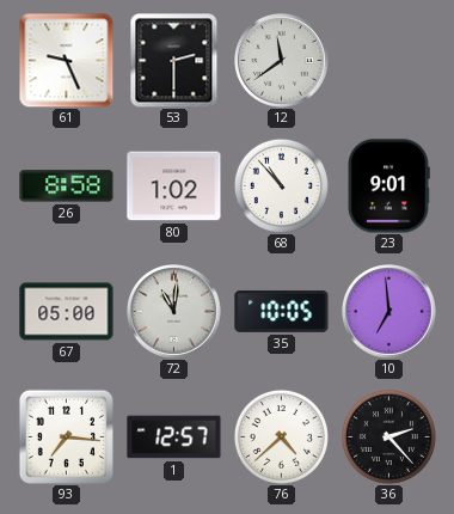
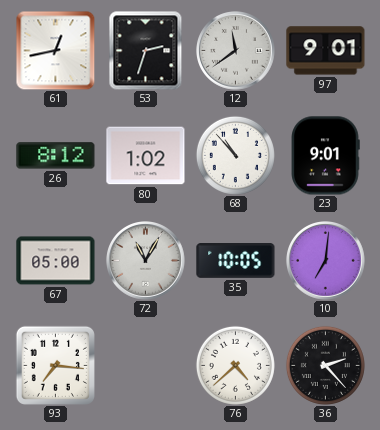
61: 9:26 -> 12:43 (55, 50)
53: 2:30 -> 2:33 (146, 50)
97: none -> 9:01 (326, 51)
26: 8:58 -> 8:12 (56, 156)
72: 11:01 -> 11:05 (146, 261)
10: 6:59 -> 7:01 (326, 261)
1: 12:57 -> none (174, 437)
